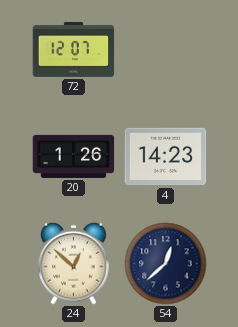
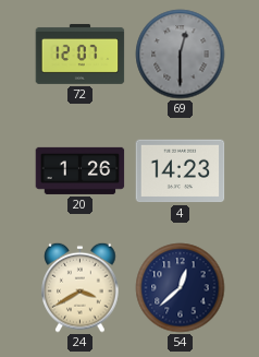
69: none -> 12:30 (181, 55)
24: 12:52 -> 3:40 (81, 287)
